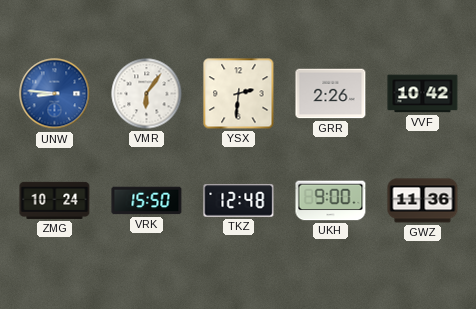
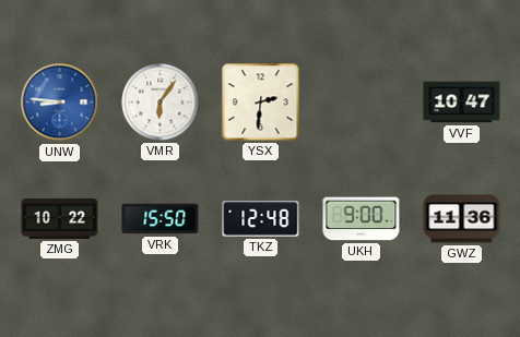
GRR: 2:26 -> none (331, 94)
VVF: 10:42 -> 10:47 (462, 103)
ZMG: 10:24 -> 10:22 (60, 218)
